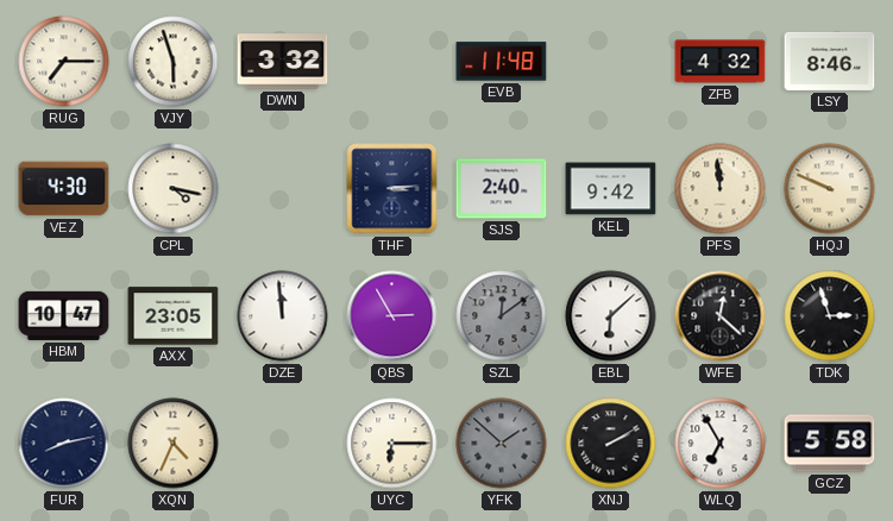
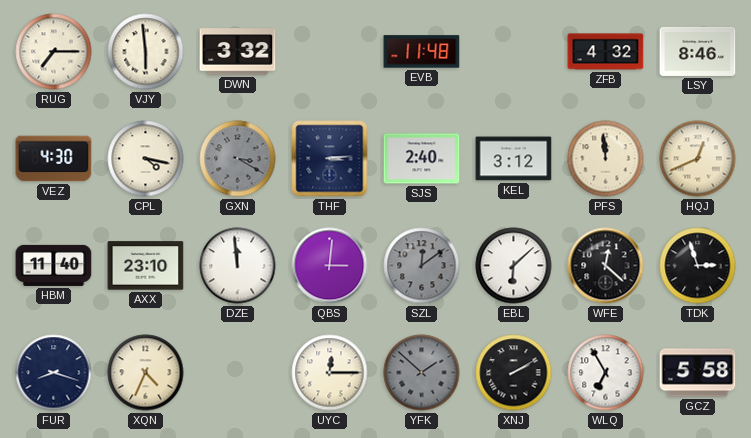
VJY: 5:57 -> 5:59 (146, 52)
GXN: none -> 3:20 (238, 159)
KEL: 9:42 -> 3:12 (514, 159)
HQJ: 9:49 -> 12:41 (698, 159)
HBM: 10:47 -> 11:40 (54, 265)
AXX: 23:05 -> 23:10 (146, 266)
QBS: 2:55 -> 3:01 (330, 266)
FUR: 8:13 -> 8:18 (54, 373)
UYC: 6:15 -> 12:15 (330, 373)
